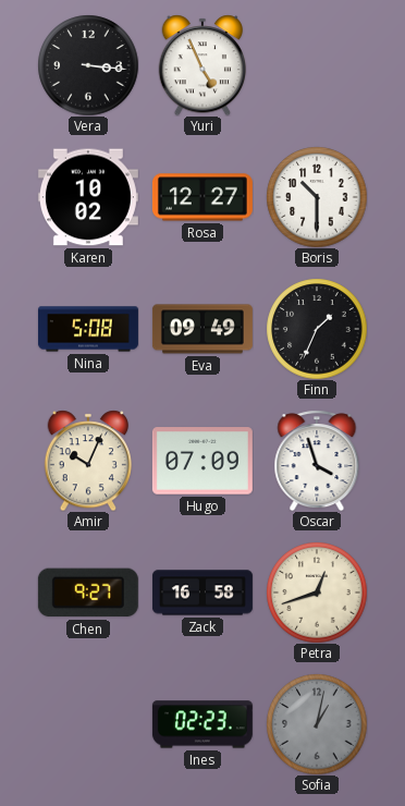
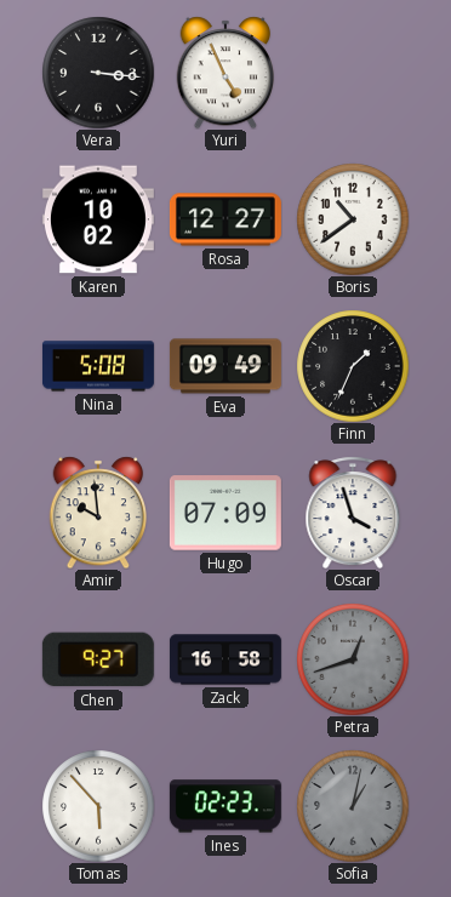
Boris: 10:30 -> 10:39 (353, 219)
Amir: 10:04 -> 9:59 (98, 513)
Petra dial: cream -> grey (353, 659)
Tomas: none -> 5:53 (98, 806)
